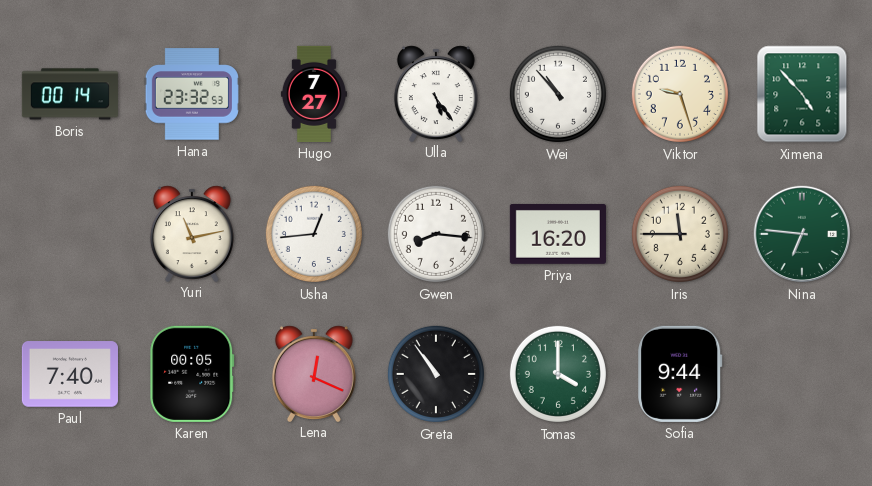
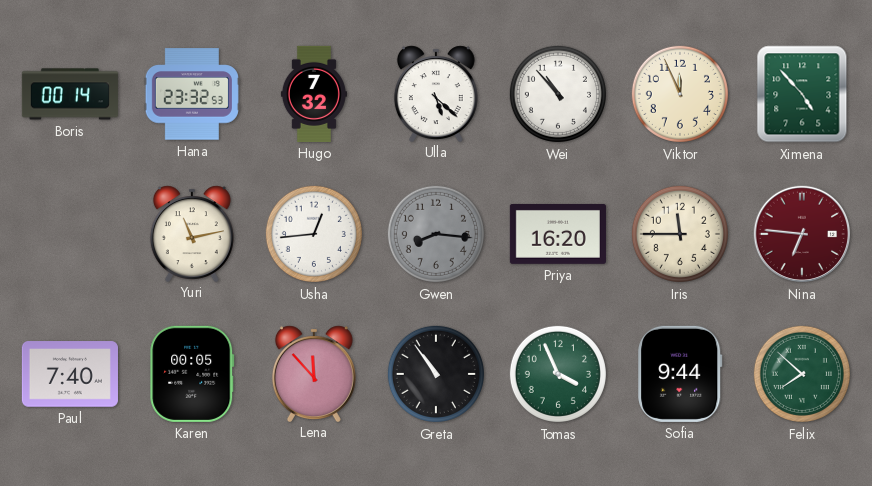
Hugo: 7:27 -> 7:32 (314, 94)
Ulla: 5:24 -> 5:22 (436, 93)
Viktor: 9:27 -> 11:56 (680, 94)
Gwen dial: white -> grey (436, 234)
Nina dial: green -> burgundy (802, 234)
Lena: 12:19 -> 11:53 (314, 373)
Tomas: 4:00 -> 3:56 (558, 374)
Felix: none -> 7:52 (802, 374)
